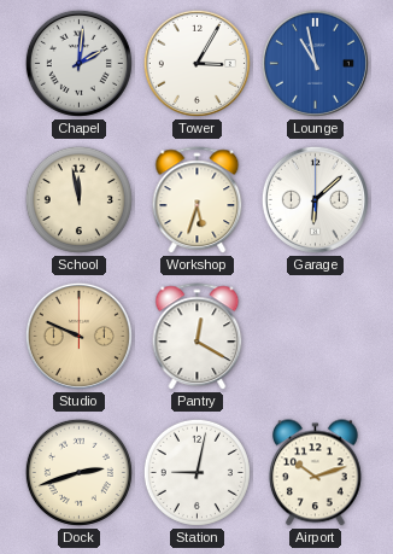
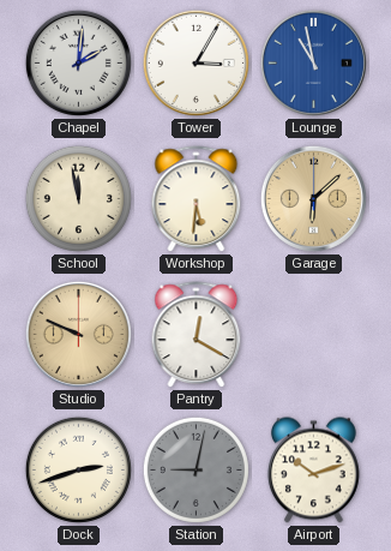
Workshop: 5:33 -> 5:31 (197, 199)
Garage dial: white -> champagne (313, 198)
Station dial: white -> grey (195, 469)
